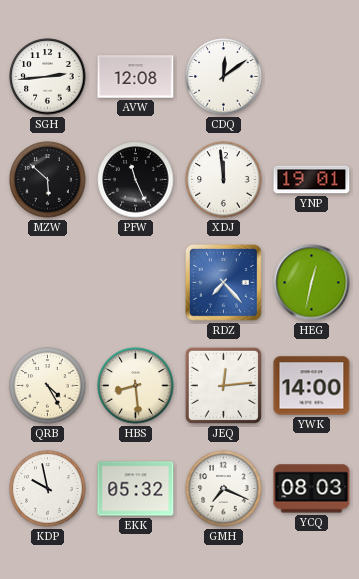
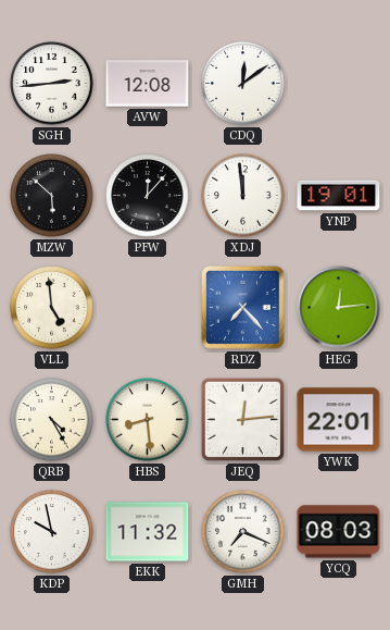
PFW: 11:26 -> 12:07 (148, 196)
VLL: none -> 4:59 (52, 308)
HEG: 12:32 -> 12:14 (339, 308)
YWK: 14:00 -> 22:01 (339, 420)
EKK: 05:32 -> 11:32 (148, 532)
